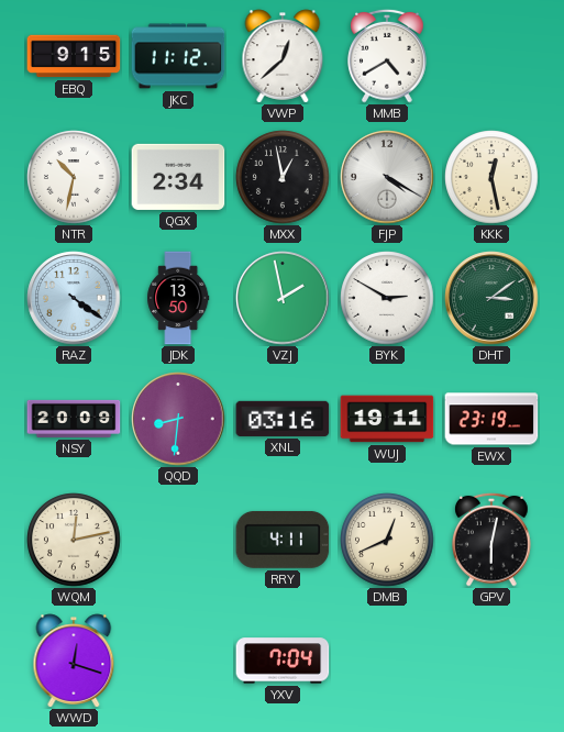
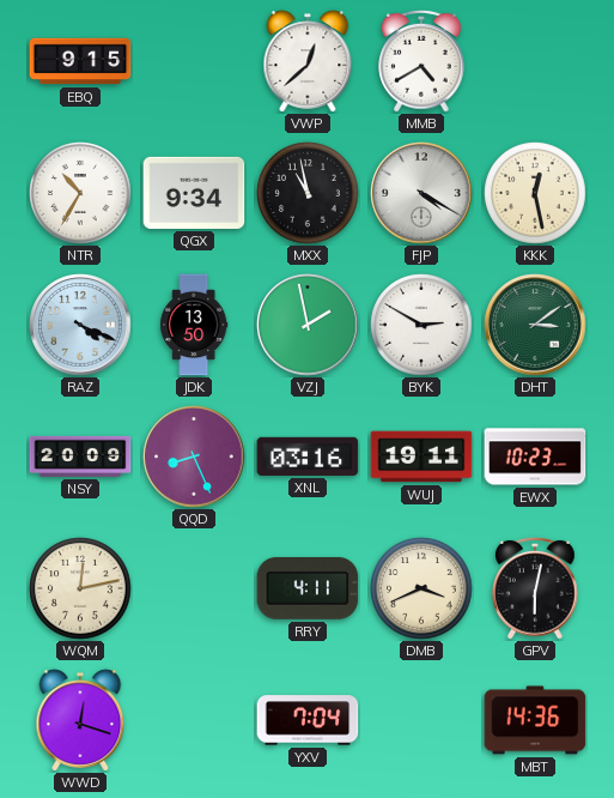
JKC: 11:12 -> none (178, 56)
NTR: 10:32 -> 10:35 (80, 193)
QGX: 2:34 -> 9:34 (194, 193)
MXX: 12:58 -> 10:58 (308, 193)
RAZ: 4:21 -> 4:19 (80, 325)
QQD: 8:31 -> 8:26 (194, 457)
EWX: 23:19 -> 10:23 (535, 457)
DMB: 12:41 -> 3:41 (421, 588)
MBT: none -> 14:36 (535, 720)
